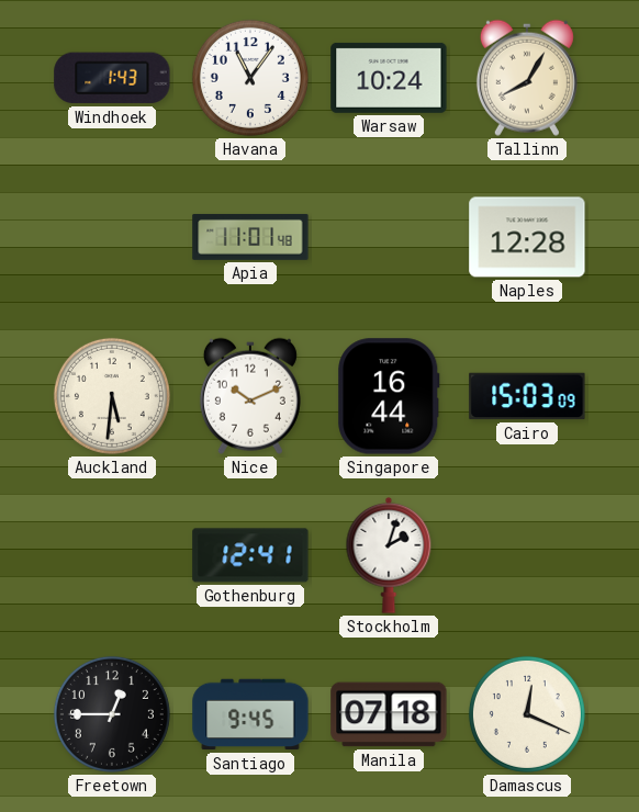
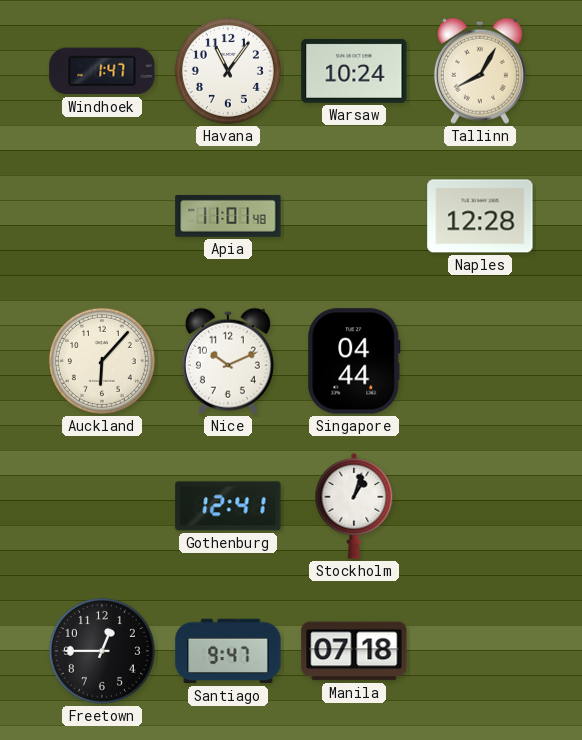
Windhoek: 1:43 -> 1:47 (102, 71)
Auckland: 5:31 -> 6:07 (102, 361)
Singapore: 16:44 -> 04:44 (354, 361)
Cairo: 15:03 -> none (527, 396)
Stockholm: 2:03 -> 1:03 (354, 506)
Santiago: 9:45 -> 9:47 (228, 651)
Damascus: 12:19 -> none (527, 714)
